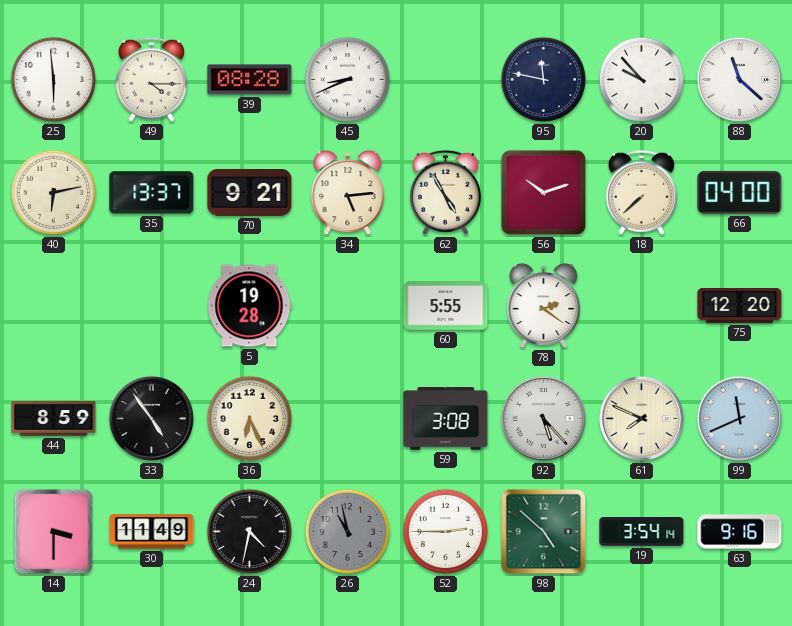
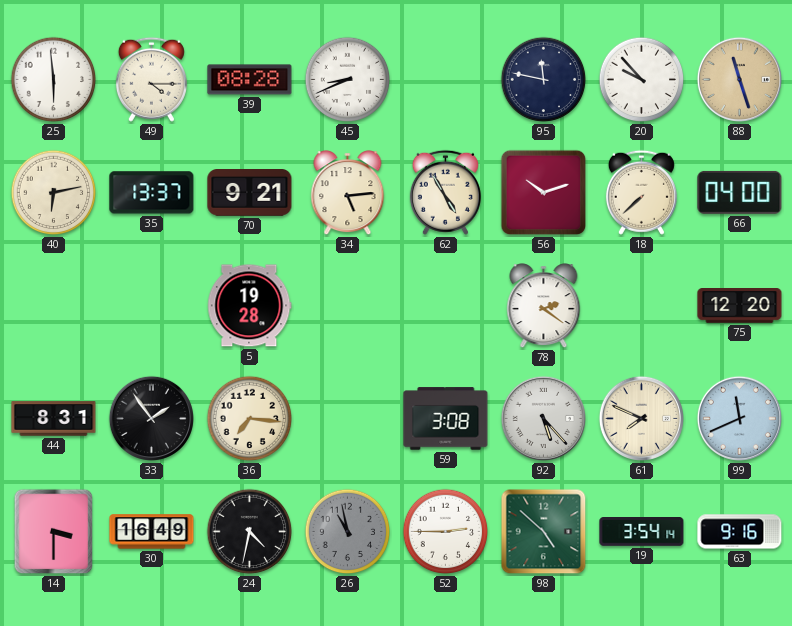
88: 11:22 -> 11:27 (739, 79)
88 dial: white -> champagne (739, 79)
60: 5:55 -> none (446, 306)
44: 8:59 -> 8:31 (54, 419)
33: 4:54 -> 1:54 (151, 418)
36: 6:26 -> 7:16 (250, 419)
30: 11:49 -> 16:49 (152, 532)
